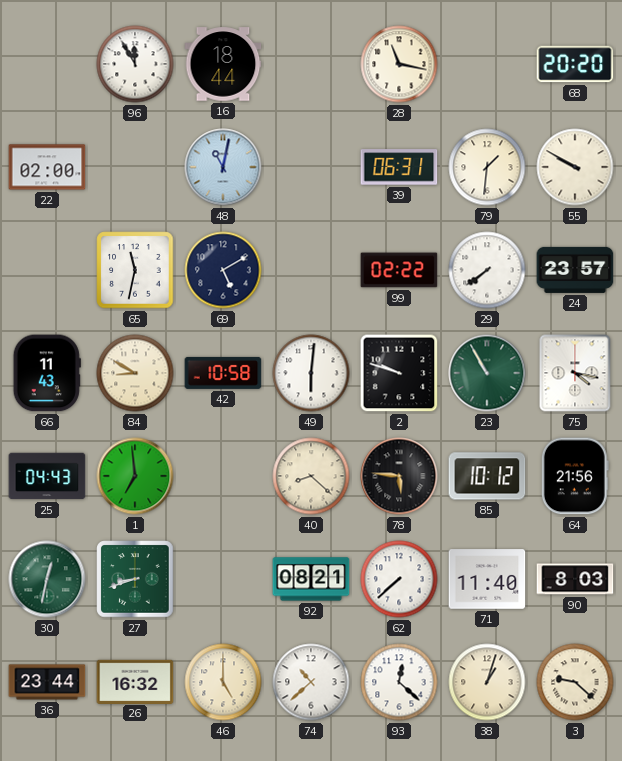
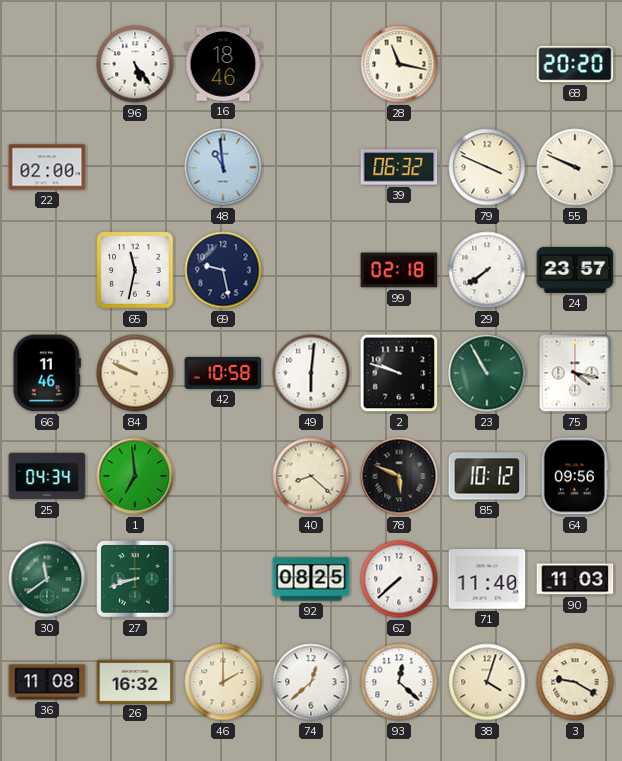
96: 11:55 -> 5:24 (135, 64)
16: 18:44 -> 18:46 (223, 64)
48: 11:02 -> 10:59 (223, 167)
39: 06:31 -> 06:32 (399, 167)
79: 1:31 -> 3:49 (487, 167)
55: 9:50 -> 9:49 (575, 167)
69: 5:10 -> 9:28 (223, 270)
99: 02:22 -> 02:18 (399, 270)
66: 11:43 -> 11:46 (47, 373)
84: 8:50 -> 9:49 (135, 373)
25: 04:43 -> 04:34 (47, 476)
78: 5:46 -> 5:49 (399, 476)
64: 21:56 -> 09:56 (575, 476)
30: 12:32 -> 11:39 (47, 579)
92: 08:21 -> 08:25 (311, 579)
90: 8:03 -> 11:03 (575, 579)
36: 23:44 -> 11:08 (47, 682)
46: 5:00 -> 2:00 (223, 682)
74: 10:38 -> 12:38 (311, 682)
38: 1:03 -> 4:03 (487, 682)
3: 9:22 -> 9:20 (575, 682)
